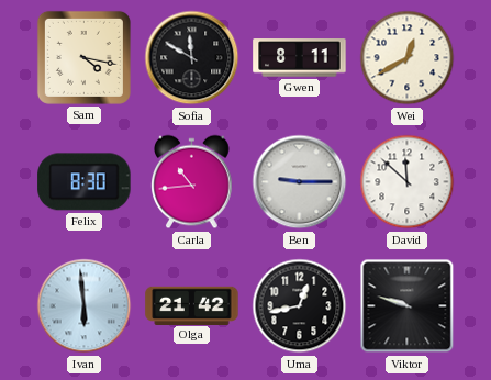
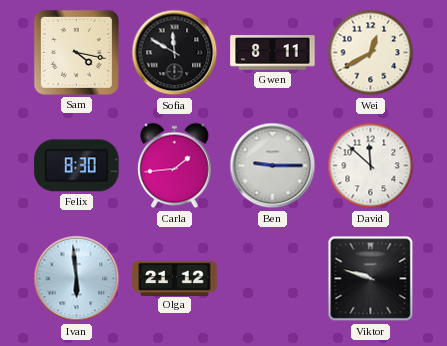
Carla: 10:44 -> 1:44 (175, 166)
Olga: 21:42 -> 21:12 (175, 278)
Uma: 12:43 -> none (300, 306)
